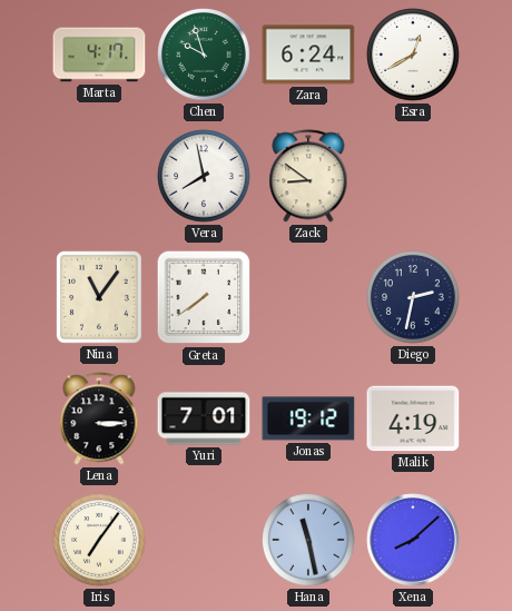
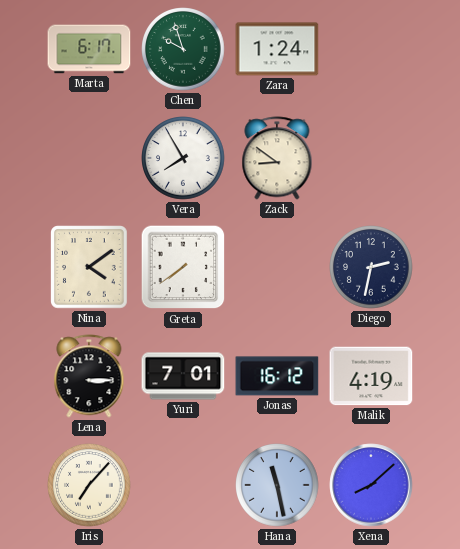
Marta: 4:17 -> 6:17 (89, 49)
Zara: 6:24 -> 1:24 (277, 49)
Esra: 12:40 -> none (413, 55)
Vera: 7:58 -> 7:55 (183, 158)
Nina: 11:06 -> 4:09 (89, 267)
Jonas: 19:12 -> 16:12 (277, 376)
Iris: 7:06 -> 7:07 (89, 485)
